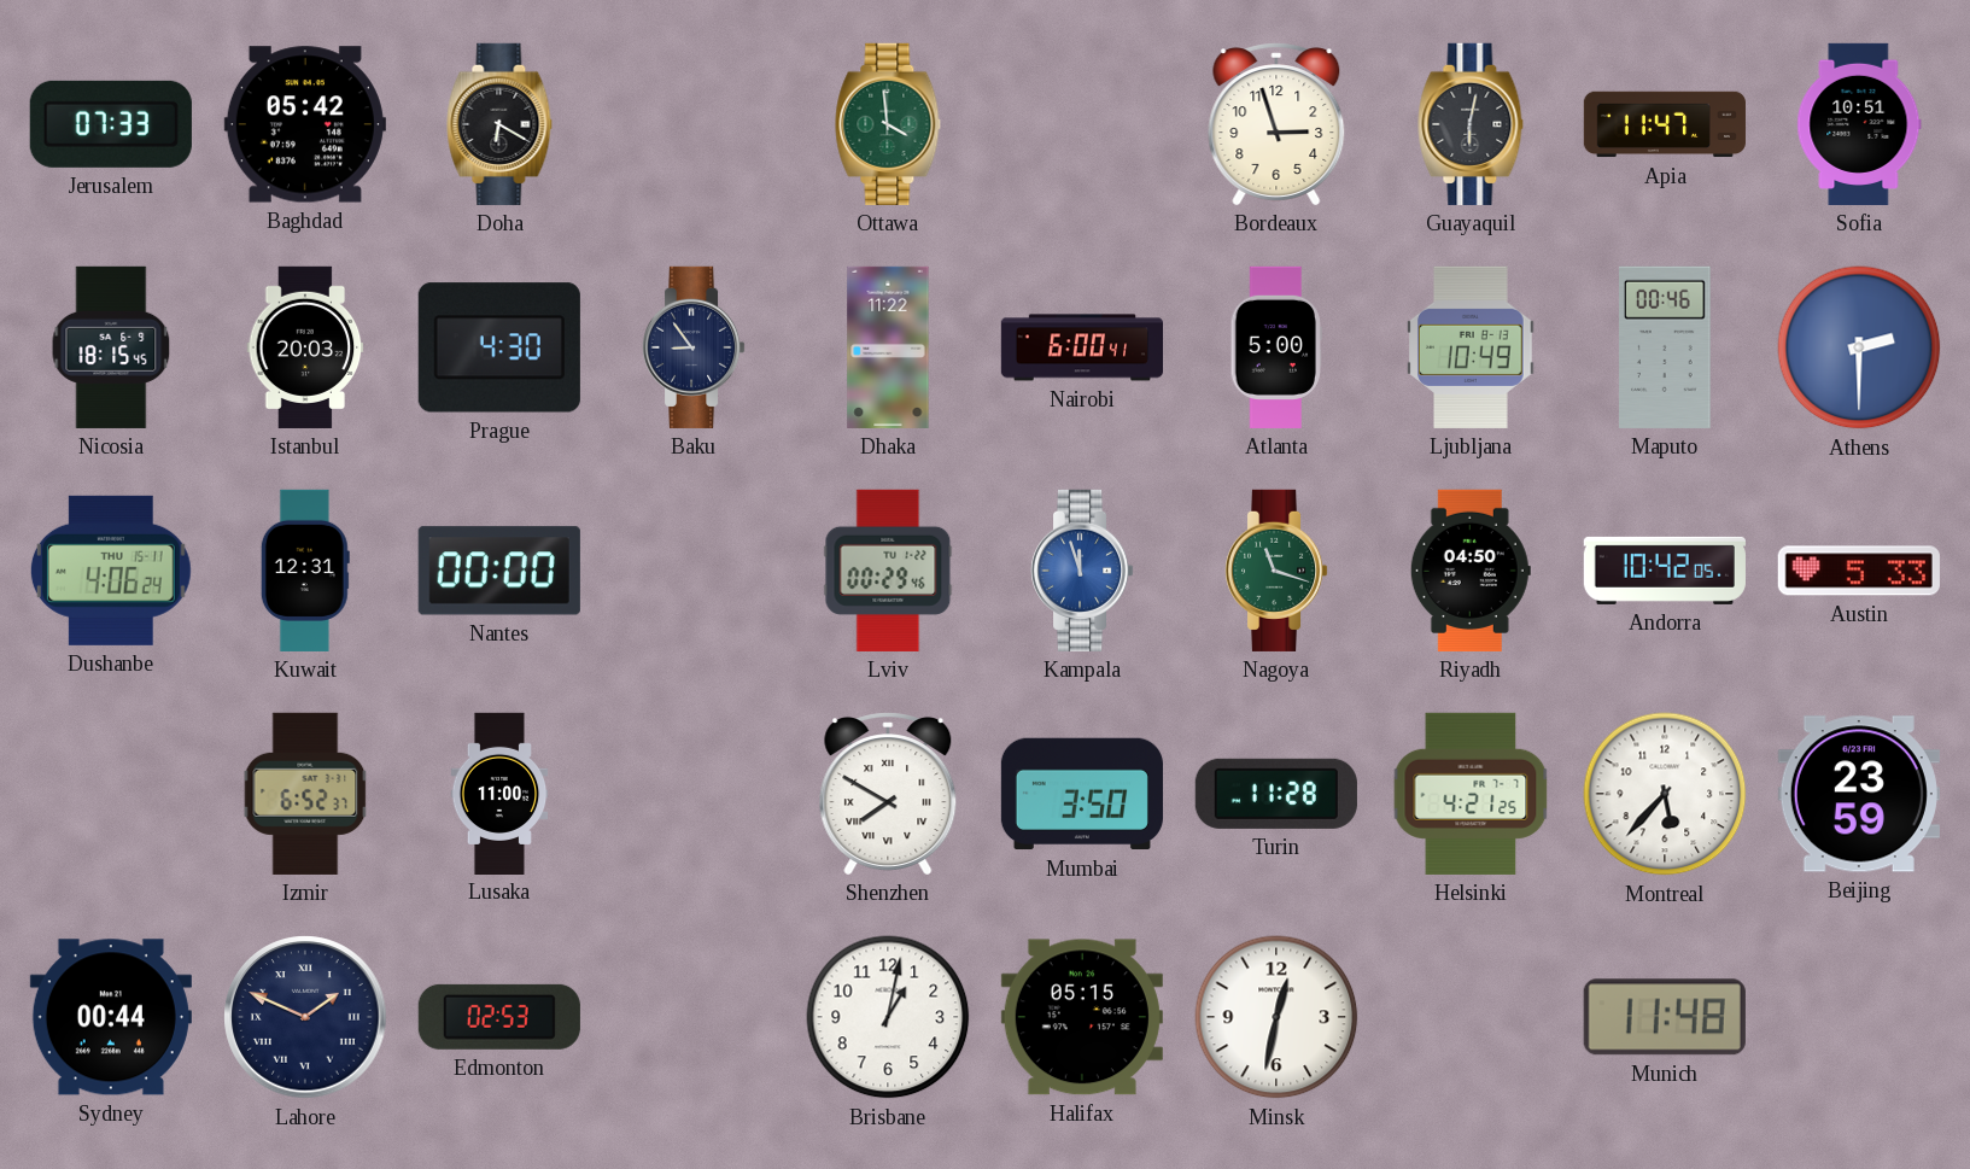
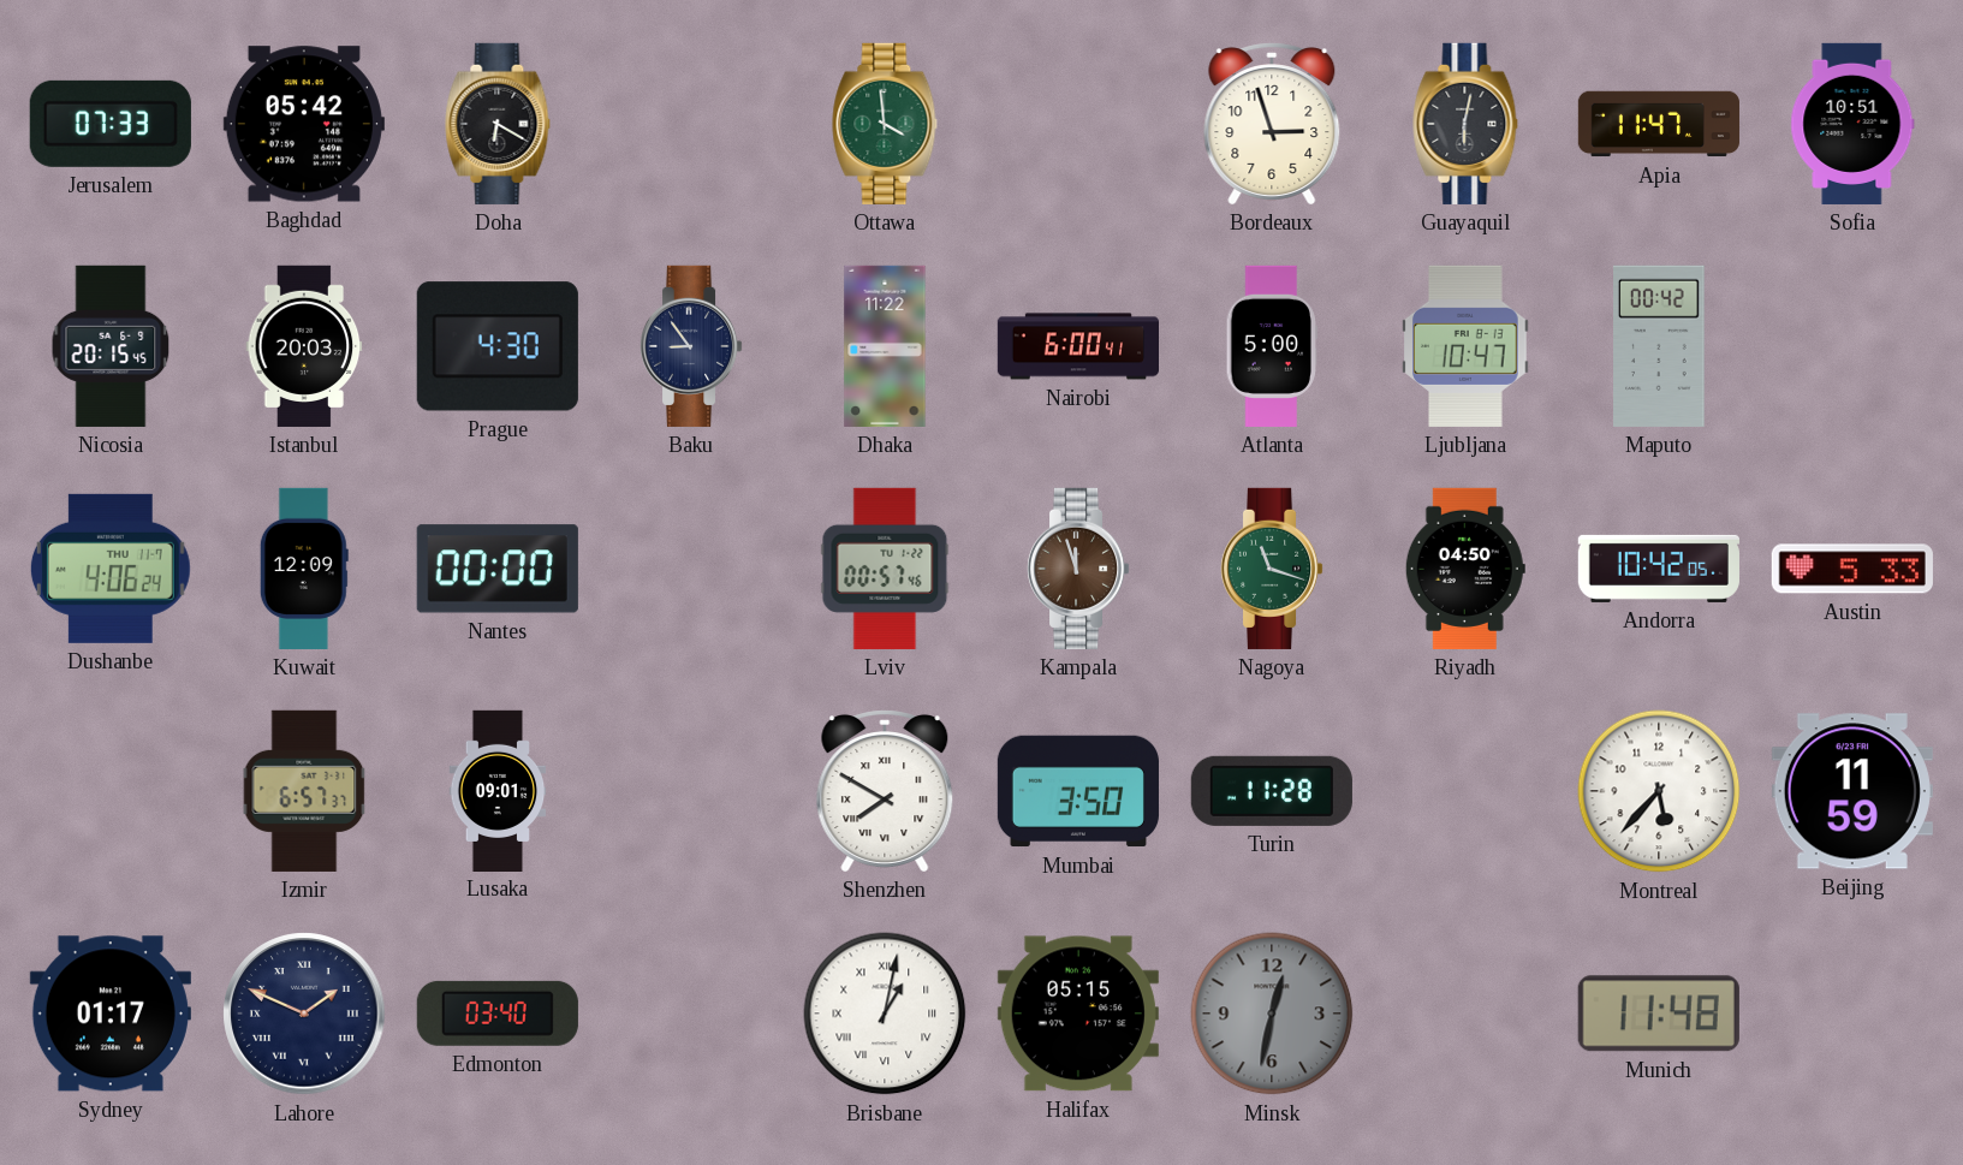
Nicosia: 18:15 -> 20:15 (111, 346)
Ljubljana: 10:49 -> 10:47 (1465, 346)
Maputo: 00:46 -> 00:42 (1660, 346)
Athens: 2:30 -> none (1859, 347)
Dushanbe date: THU 15-11 -> THU 11-7 (111, 569)
Kuwait: 12:31 -> 12:09 (304, 569)
Lviv: 00:29 -> 00:57 (885, 569)
Kampala dial: blue -> brown (1078, 569)
Izmir: 6:52 -> 6:57 (304, 791)
Lusaka: 11:00 -> 09:01 (498, 790)
Helsinki: 4:21 -> none (1471, 794)
Beijing: 23:59 -> 11:59 (1852, 791)
Sydney: 00:44 -> 01:17 (111, 1014)
Edmonton: 02:53 -> 03:40 (498, 1014)
Brisbane numerals: Arabic -> Roman (885, 1014)
Minsk dial: white -> grey (1272, 1014)
